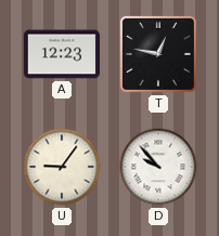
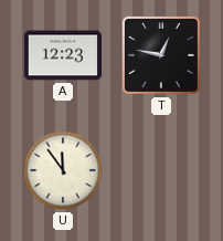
U: 9:06 -> 11:54 (63, 170)
D: 9:53 -> none (158, 167)
